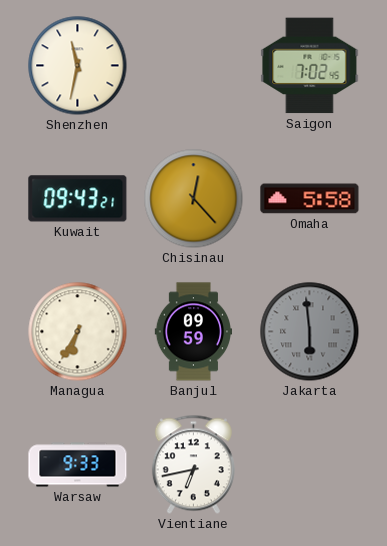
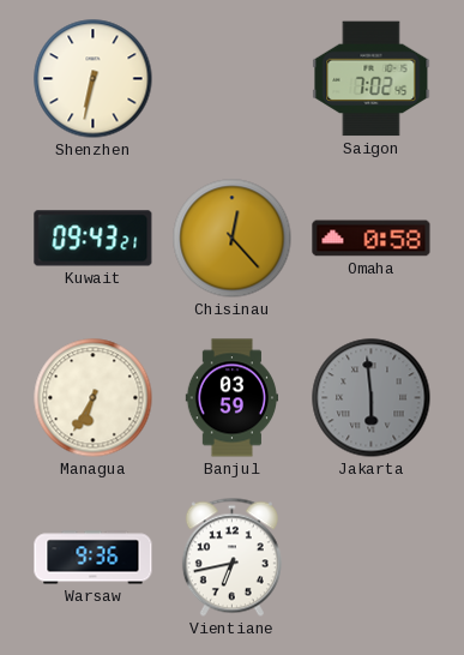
Shenzhen: 11:32 -> 6:32 (94, 79)
Omaha: 5:58 -> 0:58 (372, 239)
Banjul: 09:59 -> 03:59 (231, 398)
Warsaw: 9:33 -> 9:36 (94, 558)
